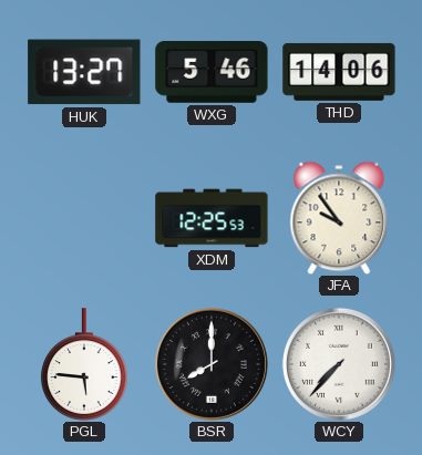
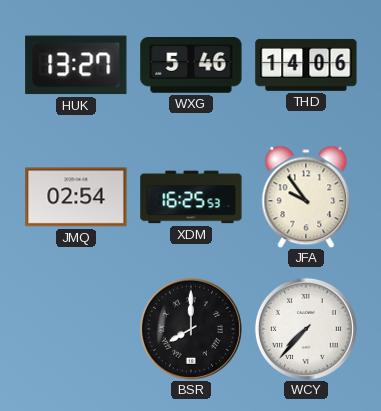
JMQ: none -> 02:54 (76, 197)
XDM: 12:25 -> 16:25 (191, 197)
PGL: 5:46 -> none (84, 364)
